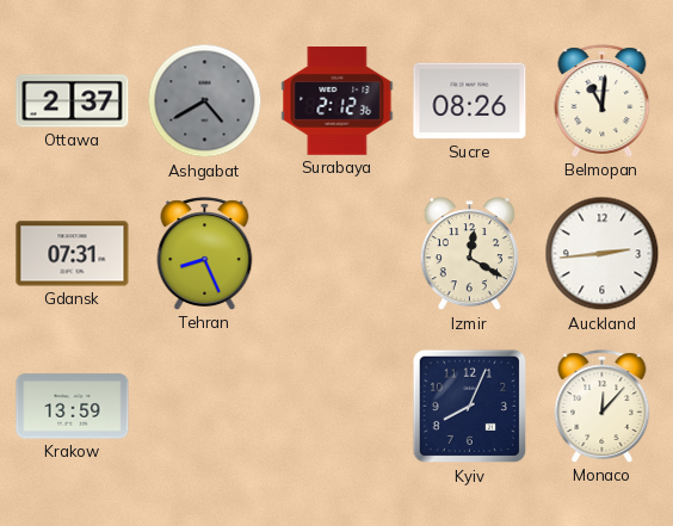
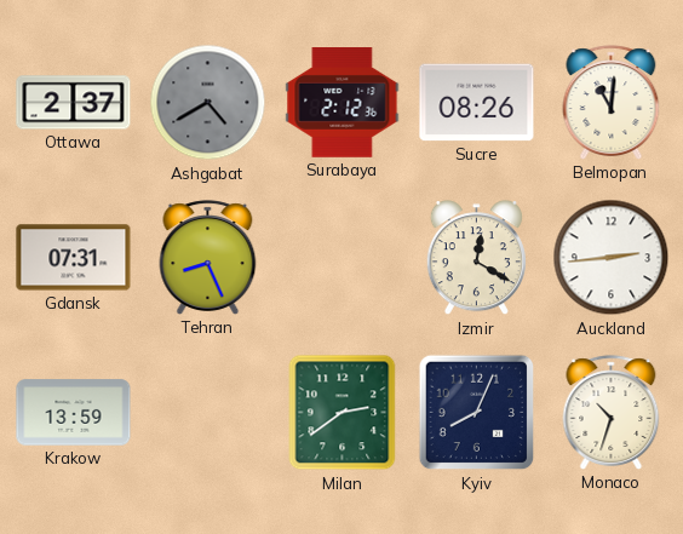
Milan: none -> 2:39 (343, 413)
Monaco: 12:07 -> 10:33 (612, 413)
